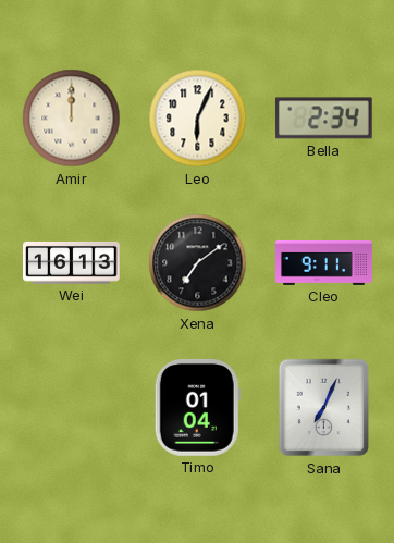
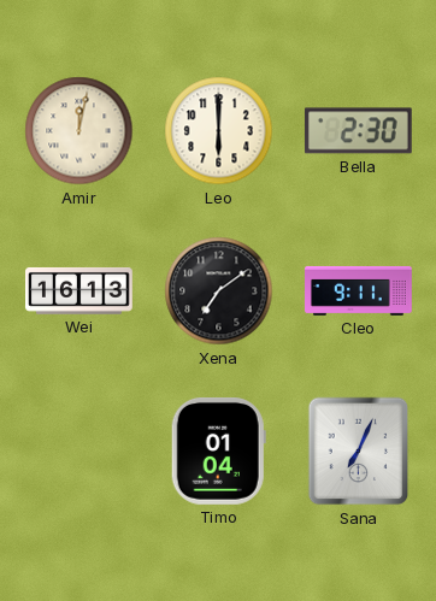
Amir: 12:00 -> 12:02 (79, 131)
Leo: 6:04 -> 6:00 (219, 131)
Bella: 2:34 -> 2:30 (358, 131)
